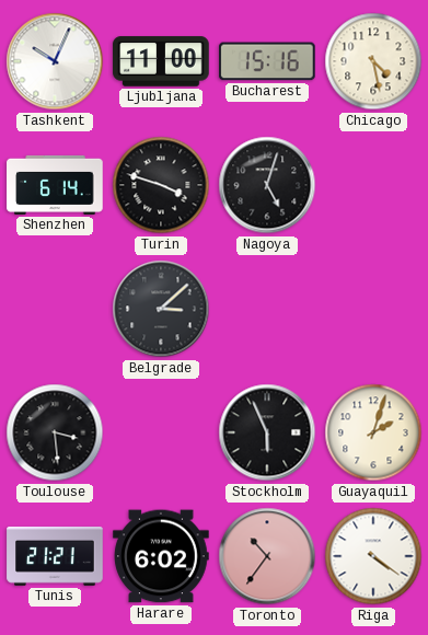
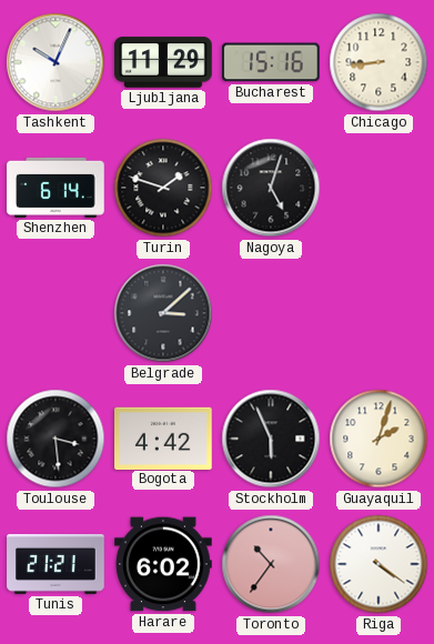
Ljubljana: 11:00 -> 11:29 (163, 62)
Chicago: 4:28 -> 8:44 (379, 62)
Turin: 3:48 -> 1:48 (163, 188)
Bogota: none -> 4:42 (163, 437)
